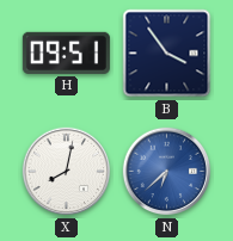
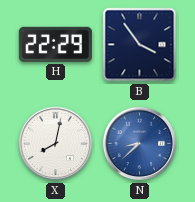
H: 09:51 -> 22:29 (55, 44)
N: 6:38 -> 8:38 (140, 144)
